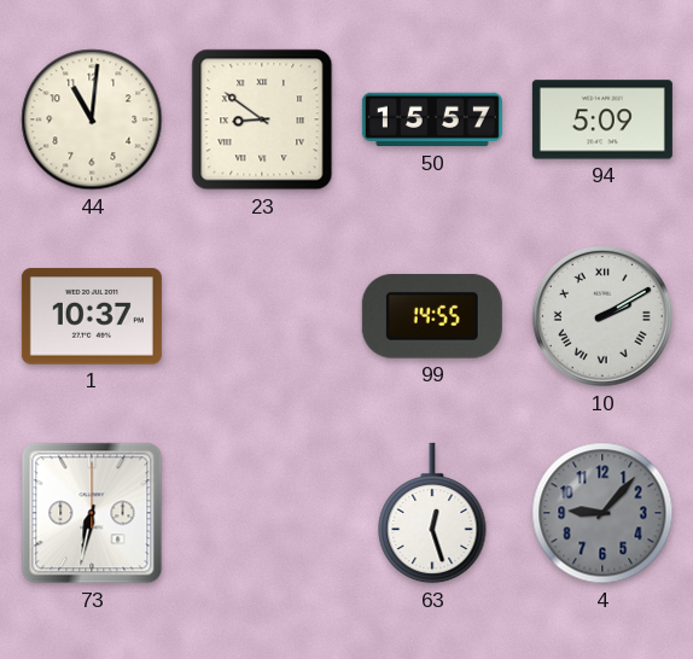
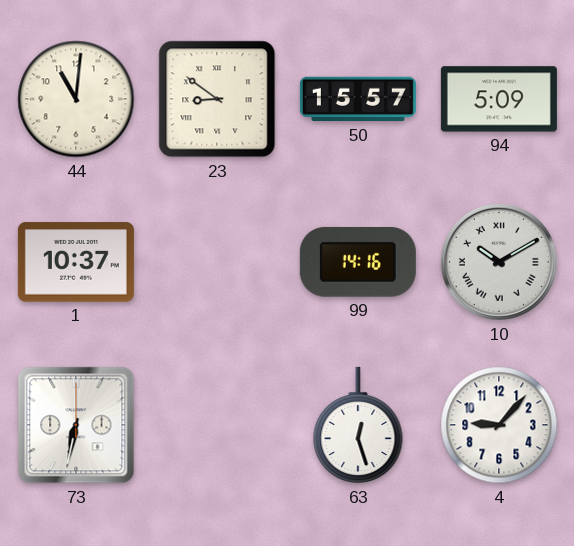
99: 14:55 -> 14:16 (358, 262)
10: 2:10 -> 10:10 (499, 262)
4 dial: grey -> white (499, 425)
